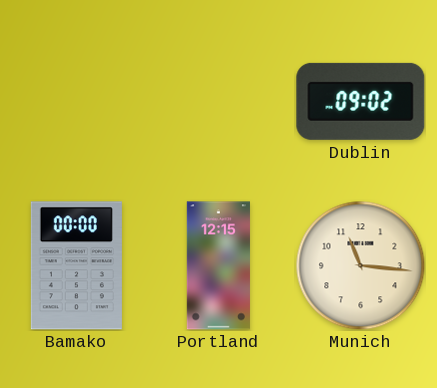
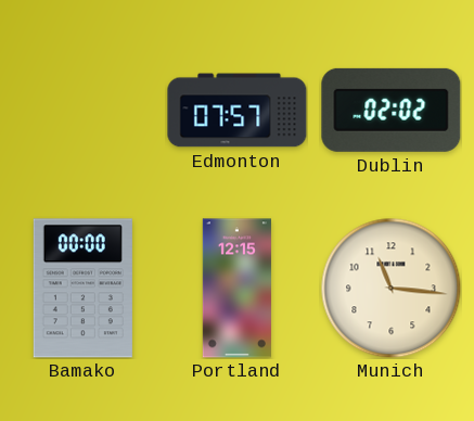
Edmonton: none -> 07:57 (238, 111)
Dublin: 09:02 -> 02:02 (392, 110)
